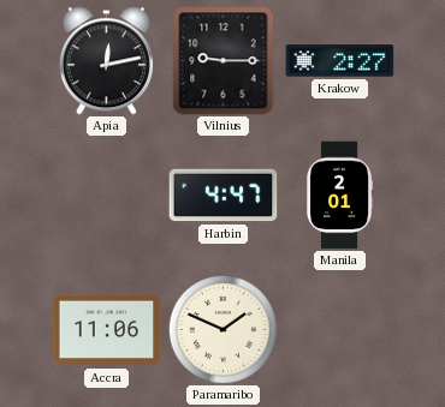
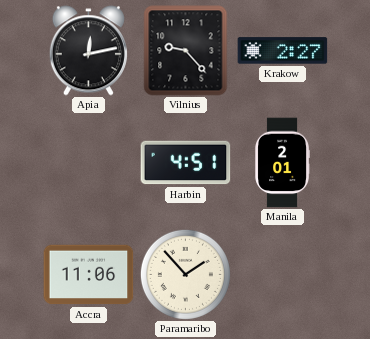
Vilnius: 9:15 -> 9:23 (186, 51)
Harbin: 4:47 -> 4:51 (186, 163)
Paramaribo: 1:49 -> 1:53 (185, 274)
